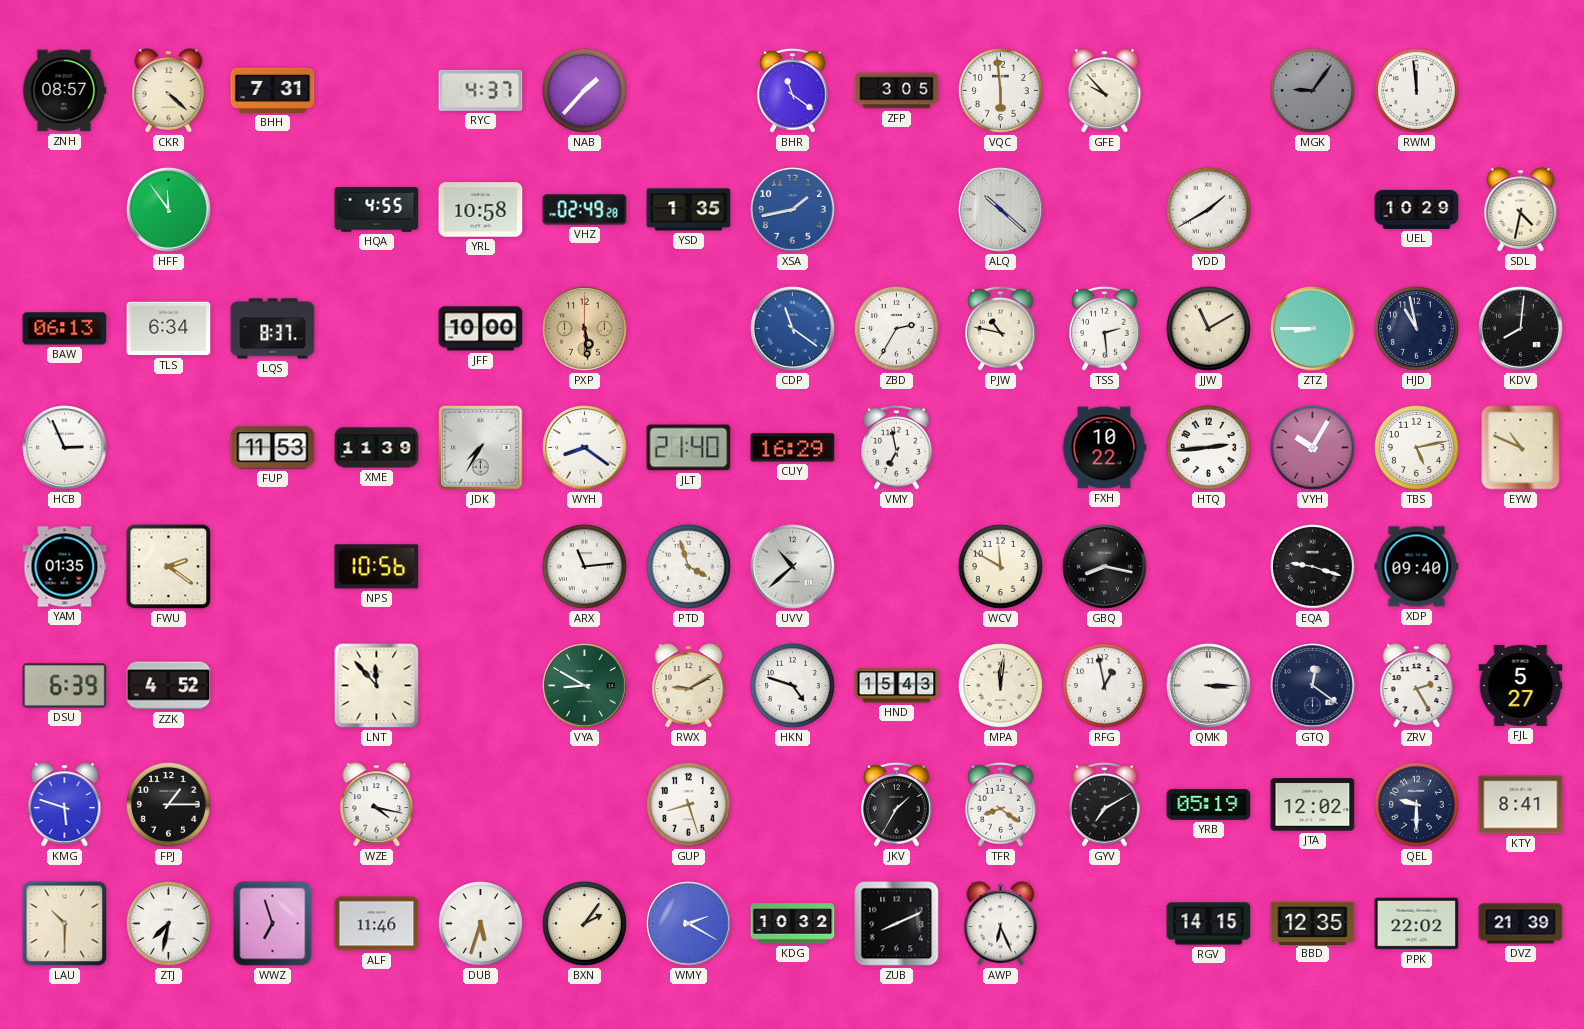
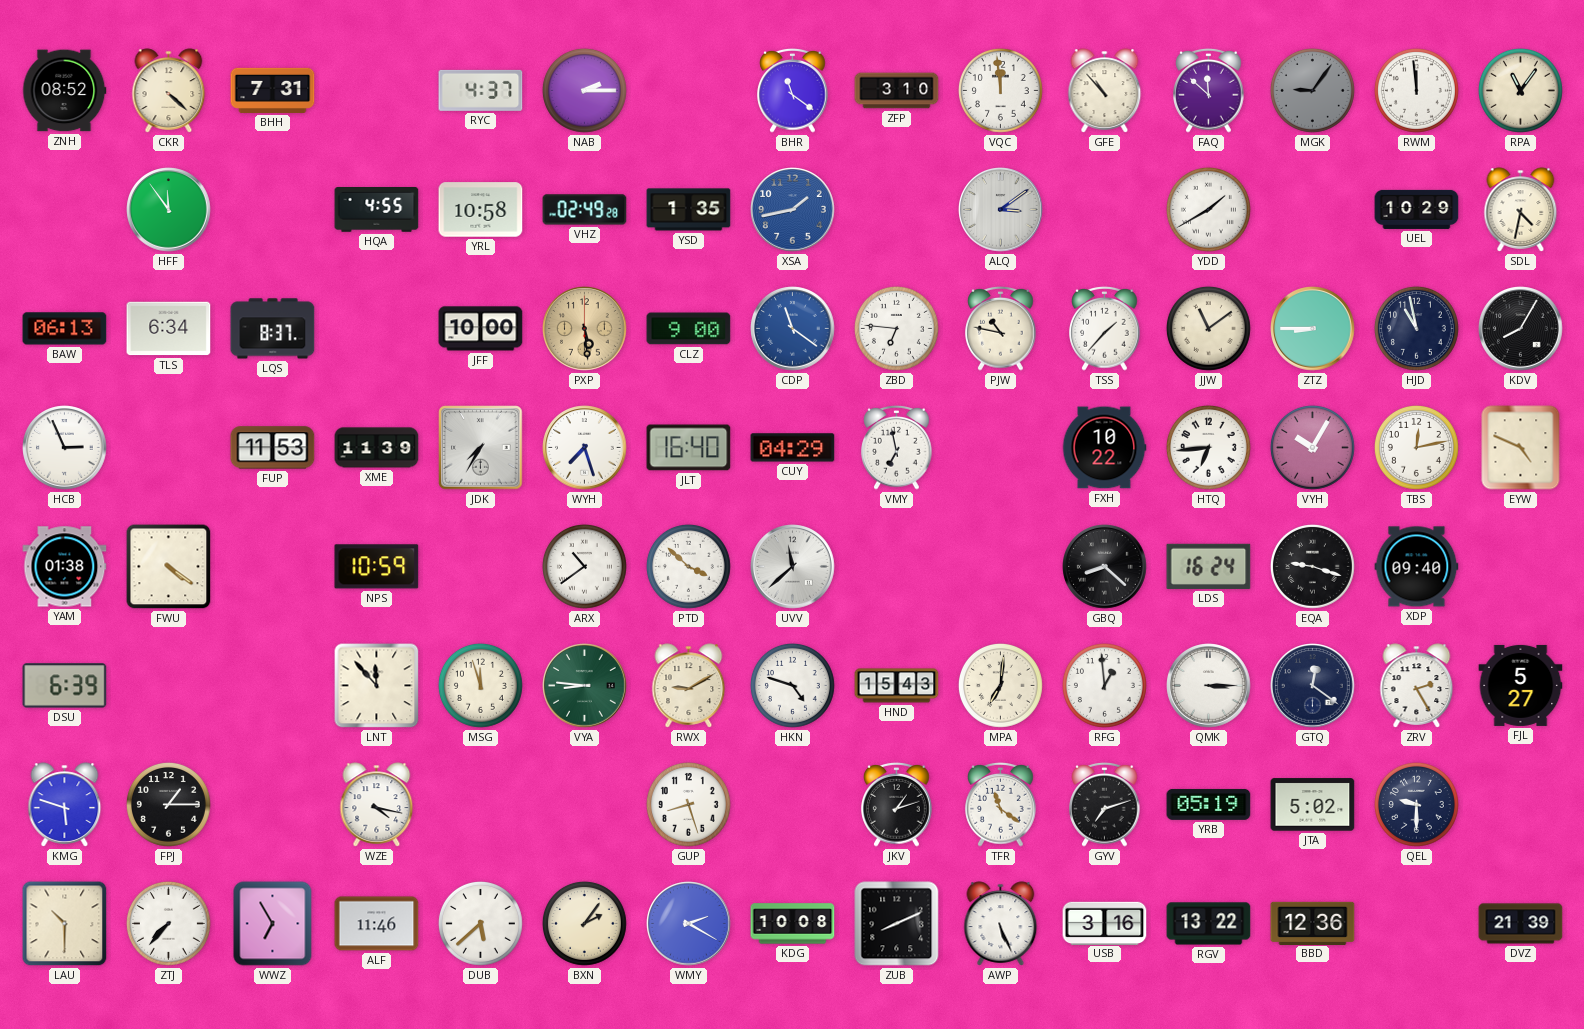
ZNH: 08:57 -> 08:52 (64, 91)
NAB: 1:37 -> 2:15 (584, 90)
ZFP: 3:05 -> 3:10 (897, 91)
VQC: 5:59 -> 11:59 (1000, 90)
GFE: 9:53 -> 10:53 (1105, 91)
FAQ: none -> 11:52 (1209, 91)
RPA: none -> 11:06 (1520, 90)
ALQ: 10:22 -> 3:09 (1001, 210)
CLZ: none -> 9:00 (689, 329)
ZBD: 2:35 -> 6:46 (896, 328)
TSS: 2:29 -> 1:37 (1105, 329)
JJW: 11:10 -> 11:09 (1208, 328)
KDV: 8:01 -> 8:05 (1521, 329)
WYH: 8:21 -> 7:27 (585, 448)
JLT: 21:40 -> 16:40 (689, 448)
CUY: 16:29 -> 04:29 (793, 448)
HTQ: 2:44 -> 6:44 (1208, 447)
TBS: 5:13 -> 12:13 (1416, 447)
EYW: 10:49 -> 4:49 (1521, 448)
YAM: 01:35 -> 01:38 (65, 567)
FWU: 2:21 -> 4:21 (169, 567)
NPS: 10:56 -> 10:59 (377, 567)
ARX: 11:14 -> 10:39 (584, 566)
PTD: 3:57 -> 3:52 (688, 566)
UVV: 10:38 -> 11:38 (793, 567)
WCV: 11:50 -> none (1000, 566)
GBQ: 8:17 -> 8:22 (1105, 567)
LDS: none -> 16:24 (1209, 566)
ZZK: 4:52 -> none (169, 686)
MSG: none -> 11:57 (480, 685)
VYA: 8:50 -> 8:46 (585, 686)
MPA: 12:01 -> 7:01 (1000, 685)
RFG: 12:58 -> 12:59 (1104, 685)
JKV: 1:35 -> 1:12 (897, 805)
TFR: 8:21 -> 11:21 (1001, 805)
GYV: 7:10 -> 7:12 (1105, 805)
JTA: 12:02 -> 5:02 (1313, 805)
KTY: 8:41 -> none (1521, 805)
ZTJ: 7:32 -> 7:37 (168, 923)
WWZ: 6:57 -> 6:55 (273, 924)
DUB: 5:33 -> 5:38 (480, 923)
KDG: 10:32 -> 10:08 (793, 924)
AWP: 6:26 -> 5:26 (1001, 924)
USB: none -> 3:16 (1105, 923)
RGV: 14:15 -> 13:22 (1209, 924)
BBD: 12:35 -> 12:36 (1313, 923)
PPK: 22:02 -> none (1417, 924)
